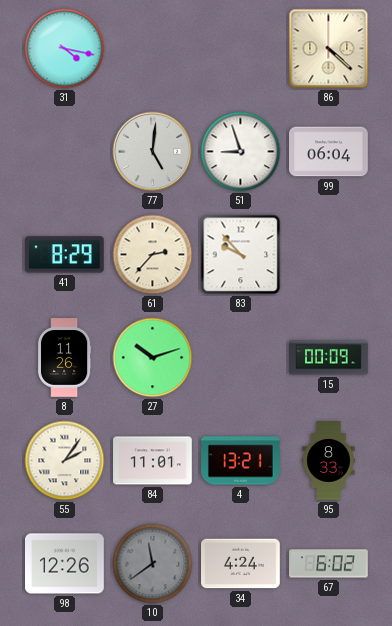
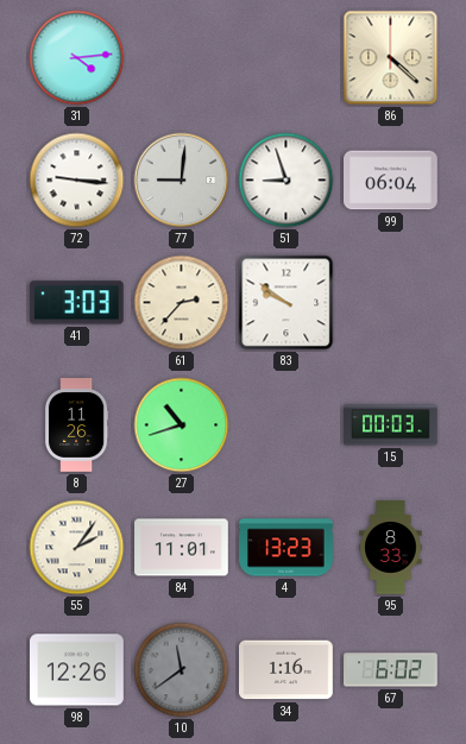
31: 4:17 -> 4:14 (77, 58)
72: none -> 9:16 (77, 181)
77: 5:01 -> 9:01 (182, 181)
41: 8:29 -> 3:03 (76, 303)
83: 9:53 -> 9:51 (286, 303)
27: 10:12 -> 10:42 (182, 425)
15: 00:09 -> 00:03 (391, 425)
4: 13:21 -> 13:23 (286, 548)
34: 4:24 -> 1:16 (286, 670)
